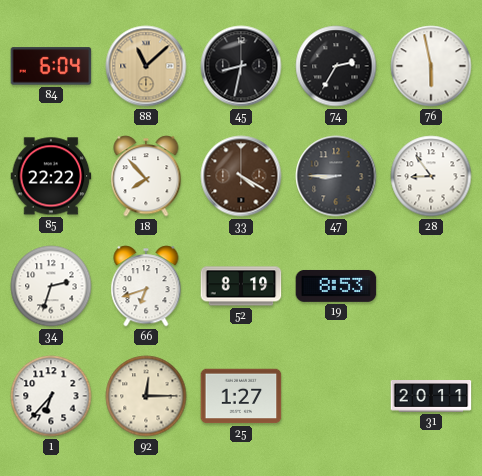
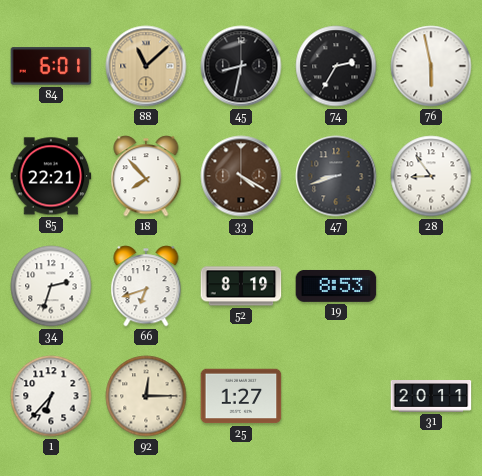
84: 6:04 -> 6:01 (51, 66)
85: 22:22 -> 22:21 (51, 176)
47: 8:45 -> 8:42 (336, 176)
